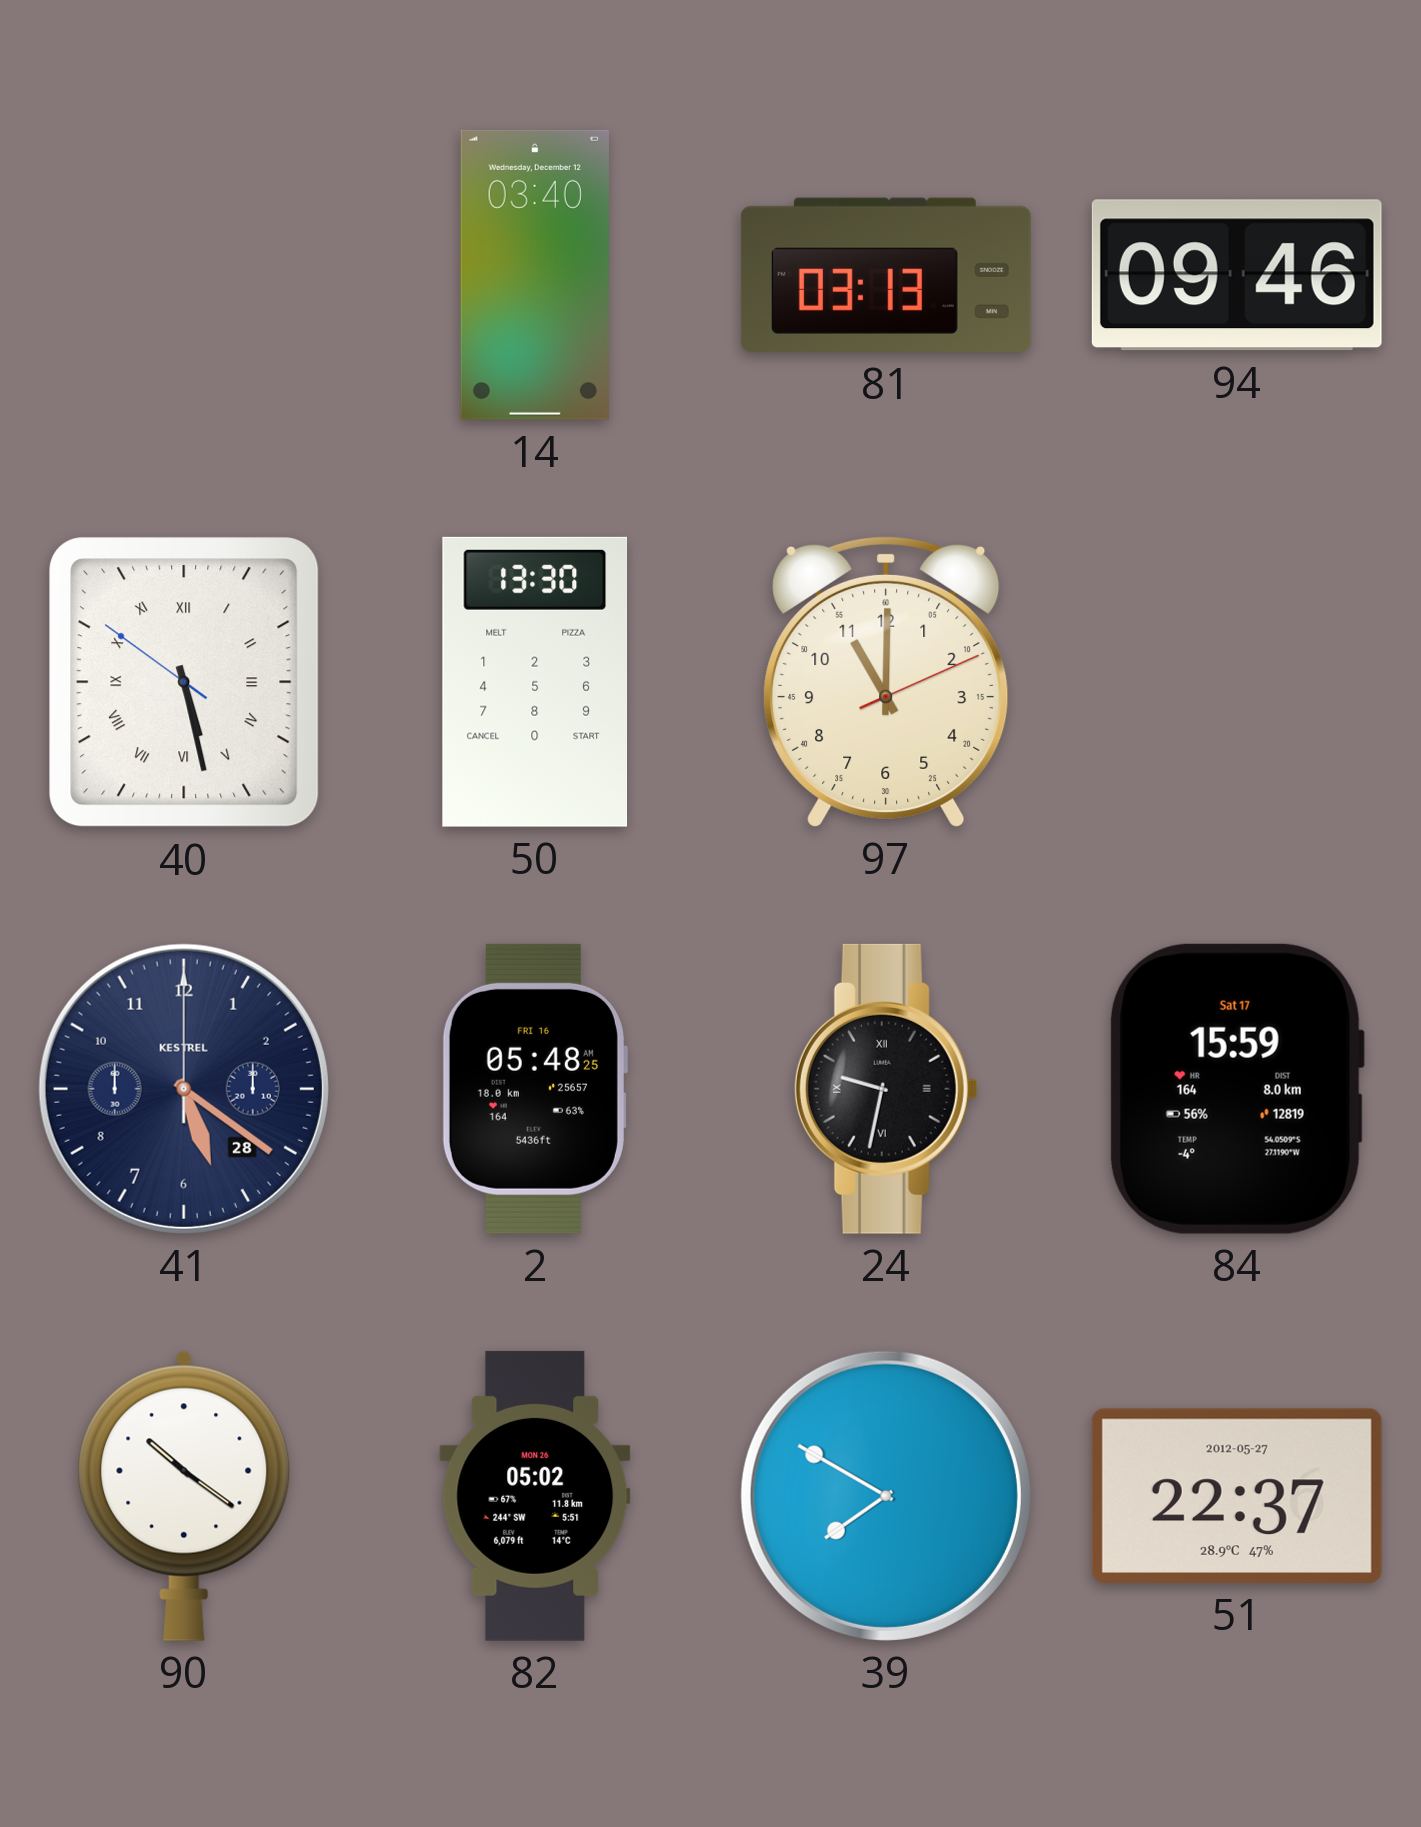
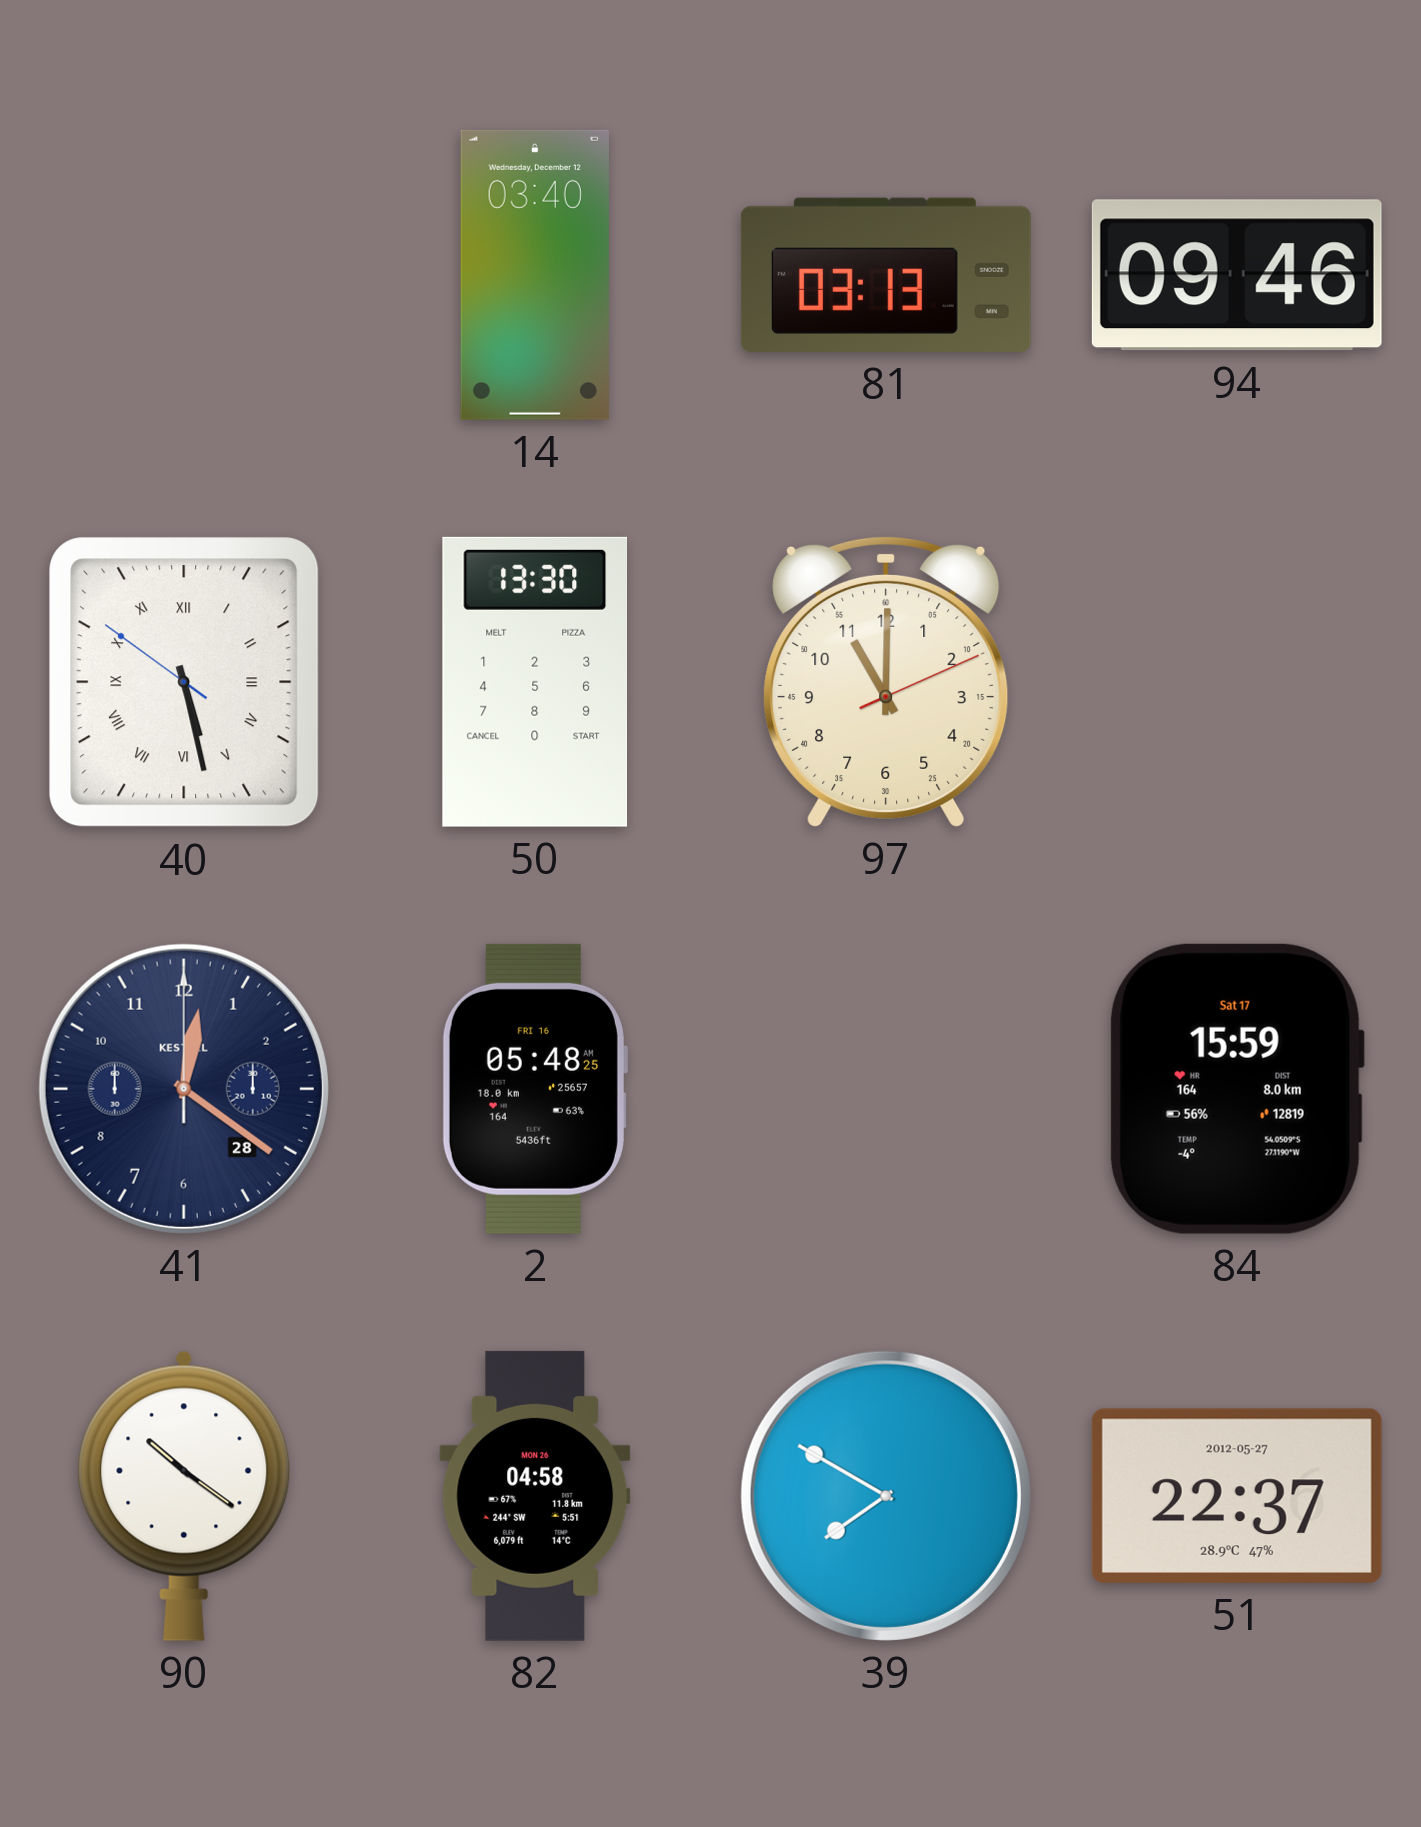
41: 5:21 -> 12:21 (184, 1089)
24: 9:32 -> none (886, 1089)
82: 05:02 -> 04:58 (535, 1496)
